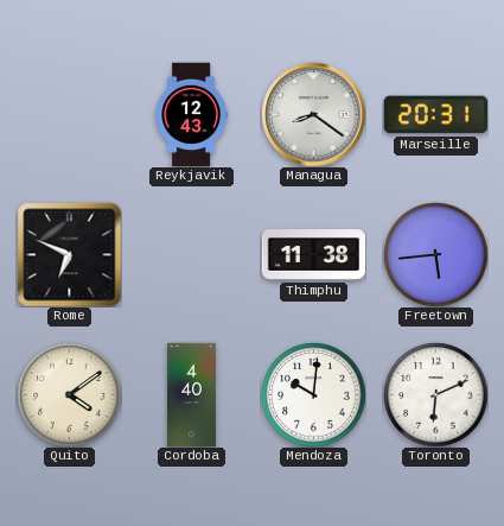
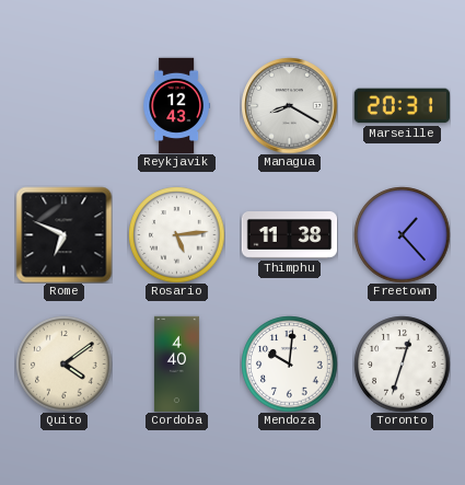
Managua: 8:21 -> 8:20 (289, 105)
Rosario: none -> 5:14 (176, 234)
Freetown: 5:44 -> 1:23 (402, 234)
Toronto: 6:11 -> 12:33 (402, 363)
